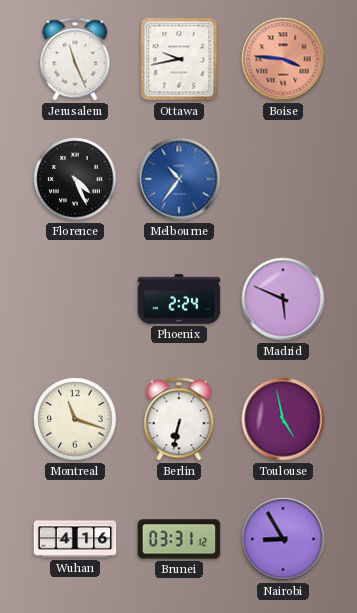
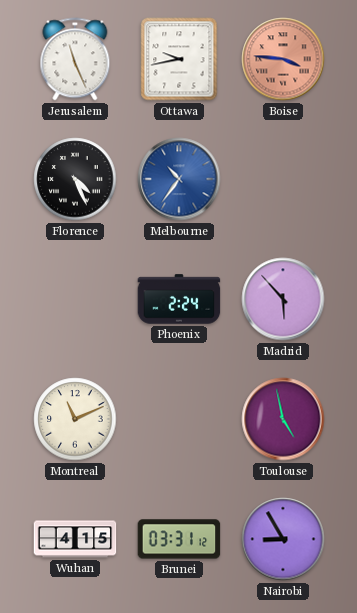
Madrid: 5:49 -> 5:53 (283, 299)
Montreal: 11:18 -> 11:11 (75, 419)
Berlin: 6:32 -> none (179, 419)
Wuhan: 4:16 -> 4:15 (75, 539)
